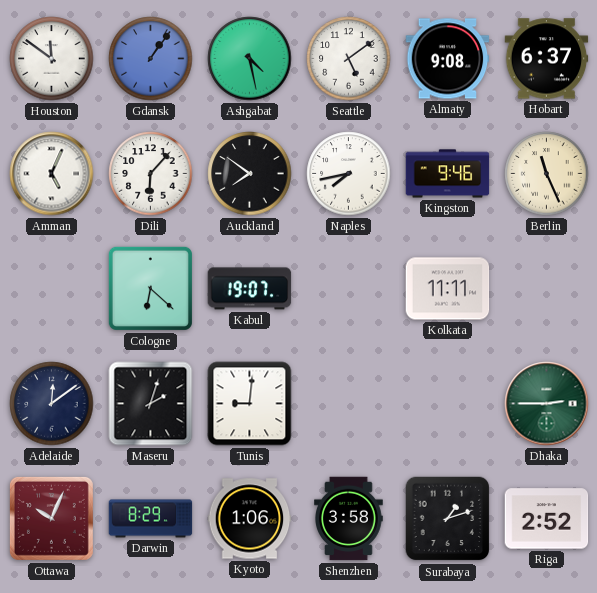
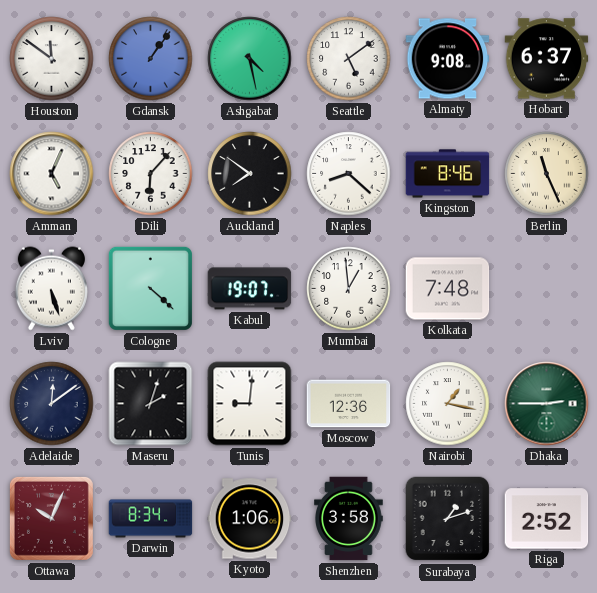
Naples: 7:43 -> 8:22 (349, 174)
Kingston: 9:46 -> 8:46 (448, 174)
Lviv: none -> 5:27 (51, 289)
Cologne: 6:22 -> 4:22 (150, 288)
Mumbai: none -> 12:59 (349, 289)
Kolkata: 11:11 -> 7:48 (448, 289)
Moscow: none -> 12:36 (349, 404)
Nairobi: none -> 1:17 (448, 404)
Darwin: 8:29 -> 8:34 (151, 519)
